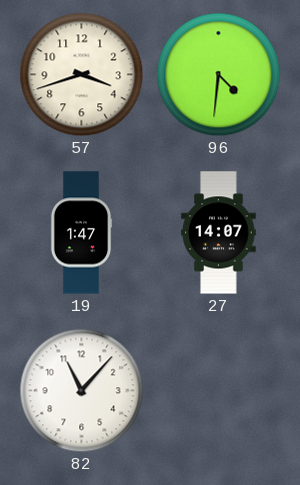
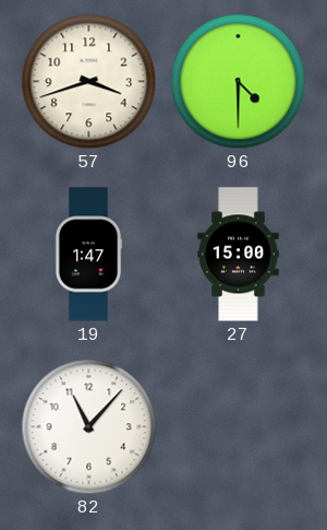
96: 4:31 -> 4:30 (239, 82)
27: 14:07 -> 15:00 (239, 255)
